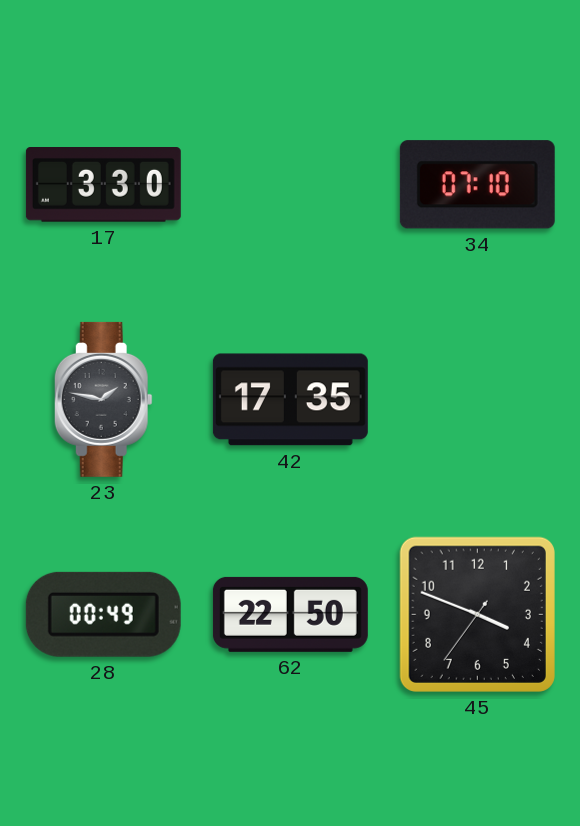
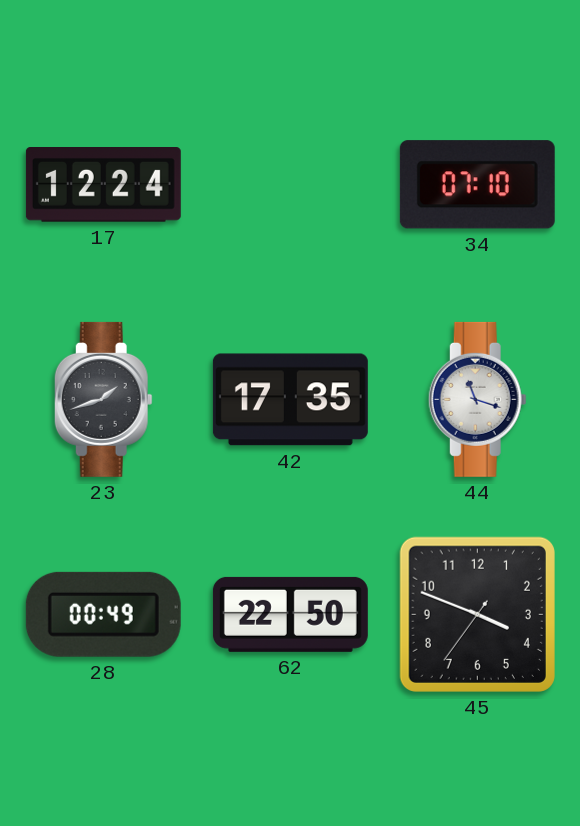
17: 3:30 -> 12:24 (103, 185)
23: 1:47 -> 1:42 (103, 399)
44: none -> 11:18 (477, 399)
